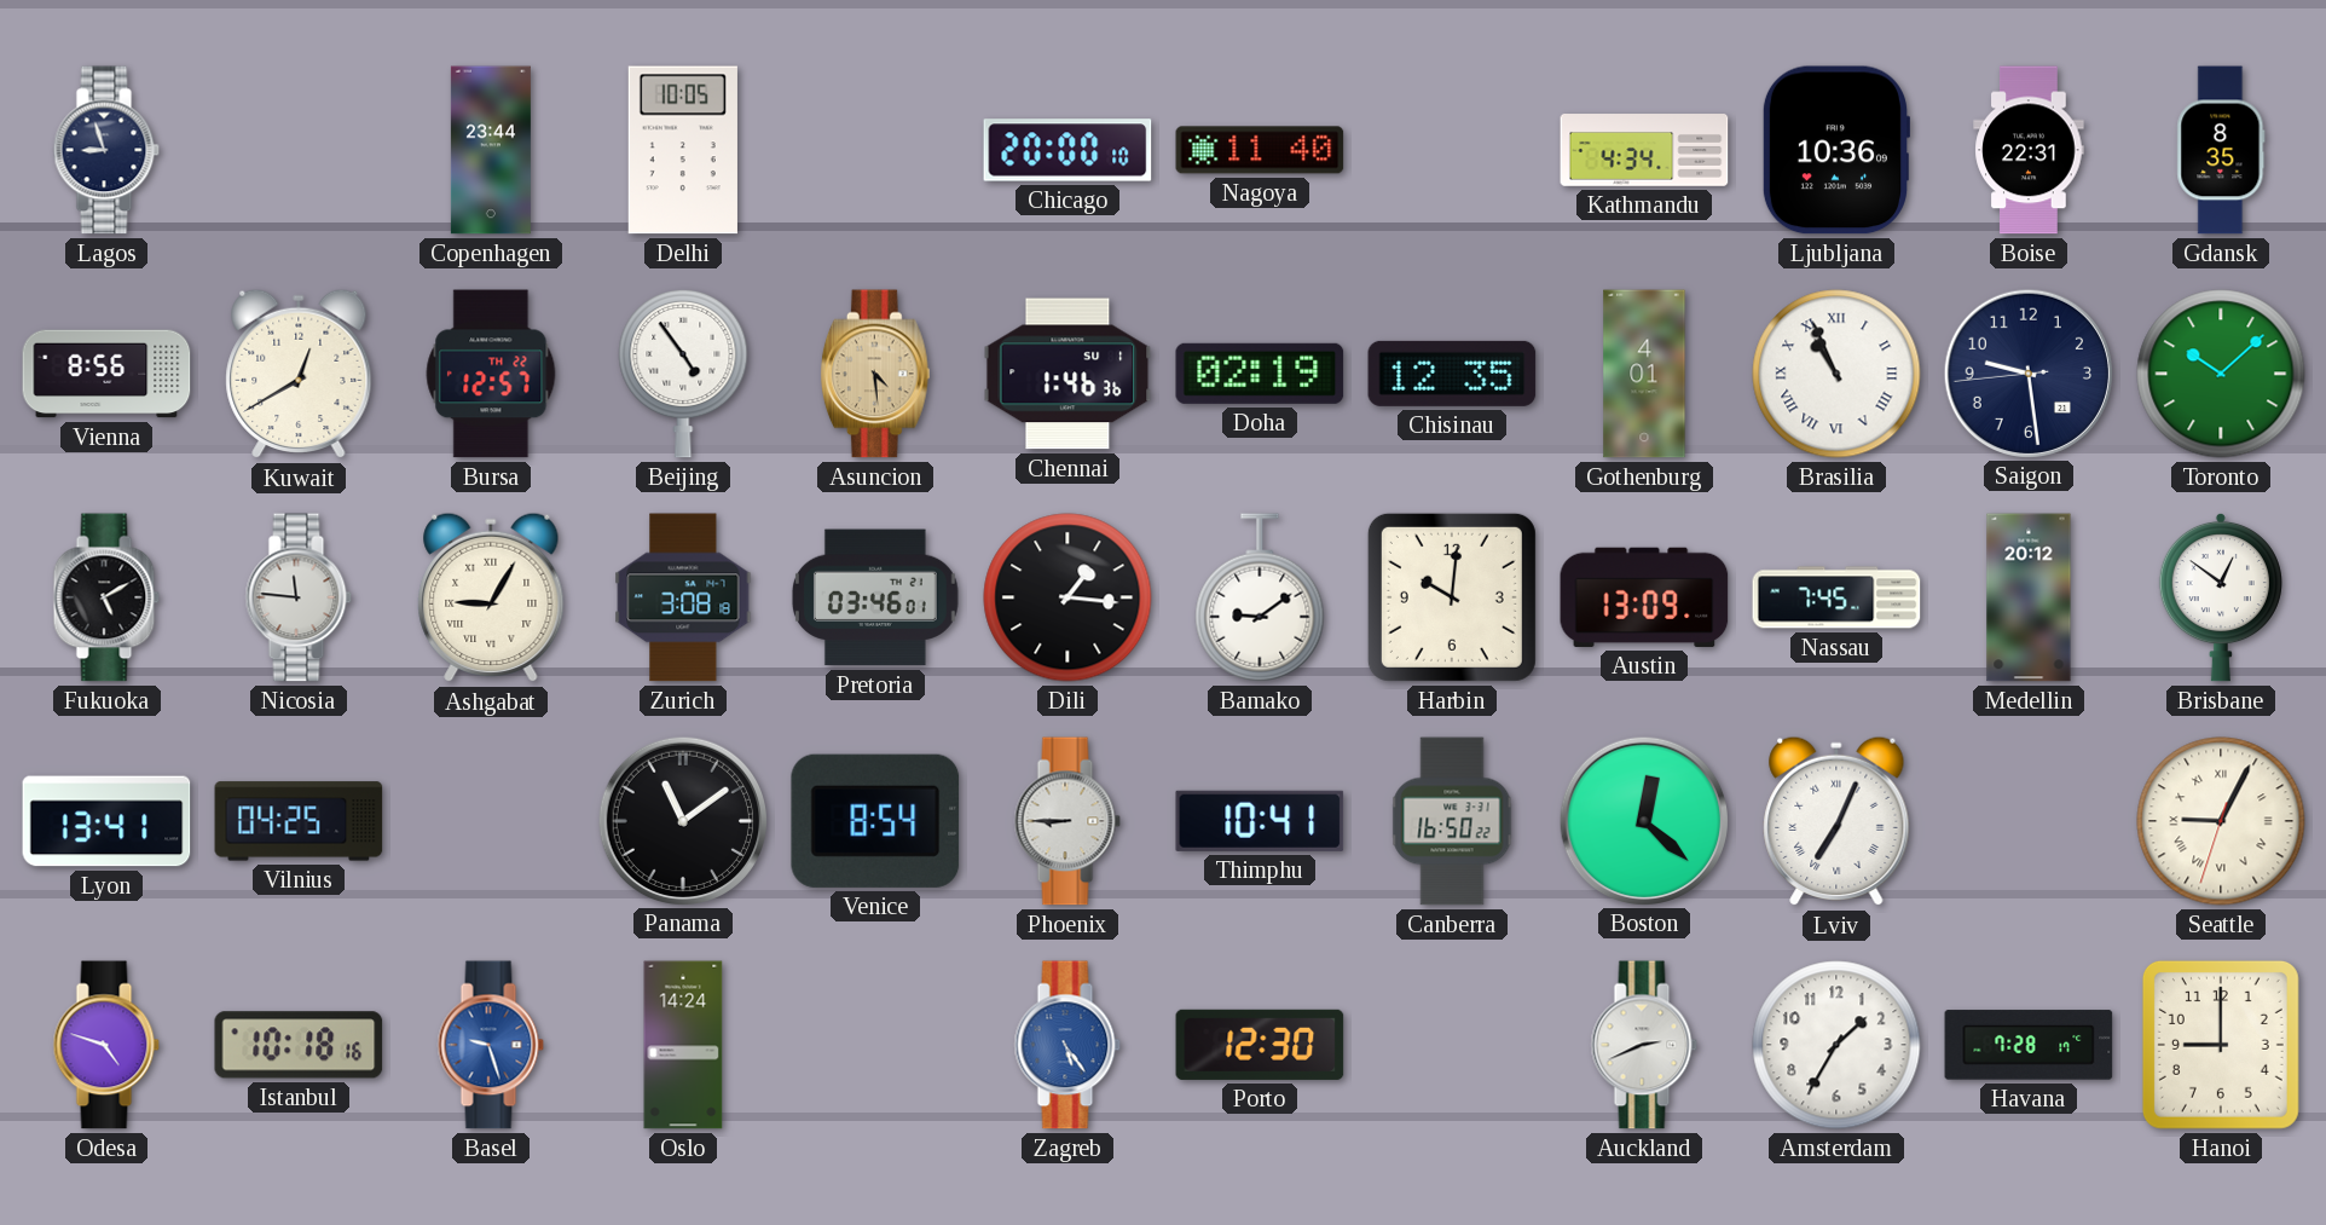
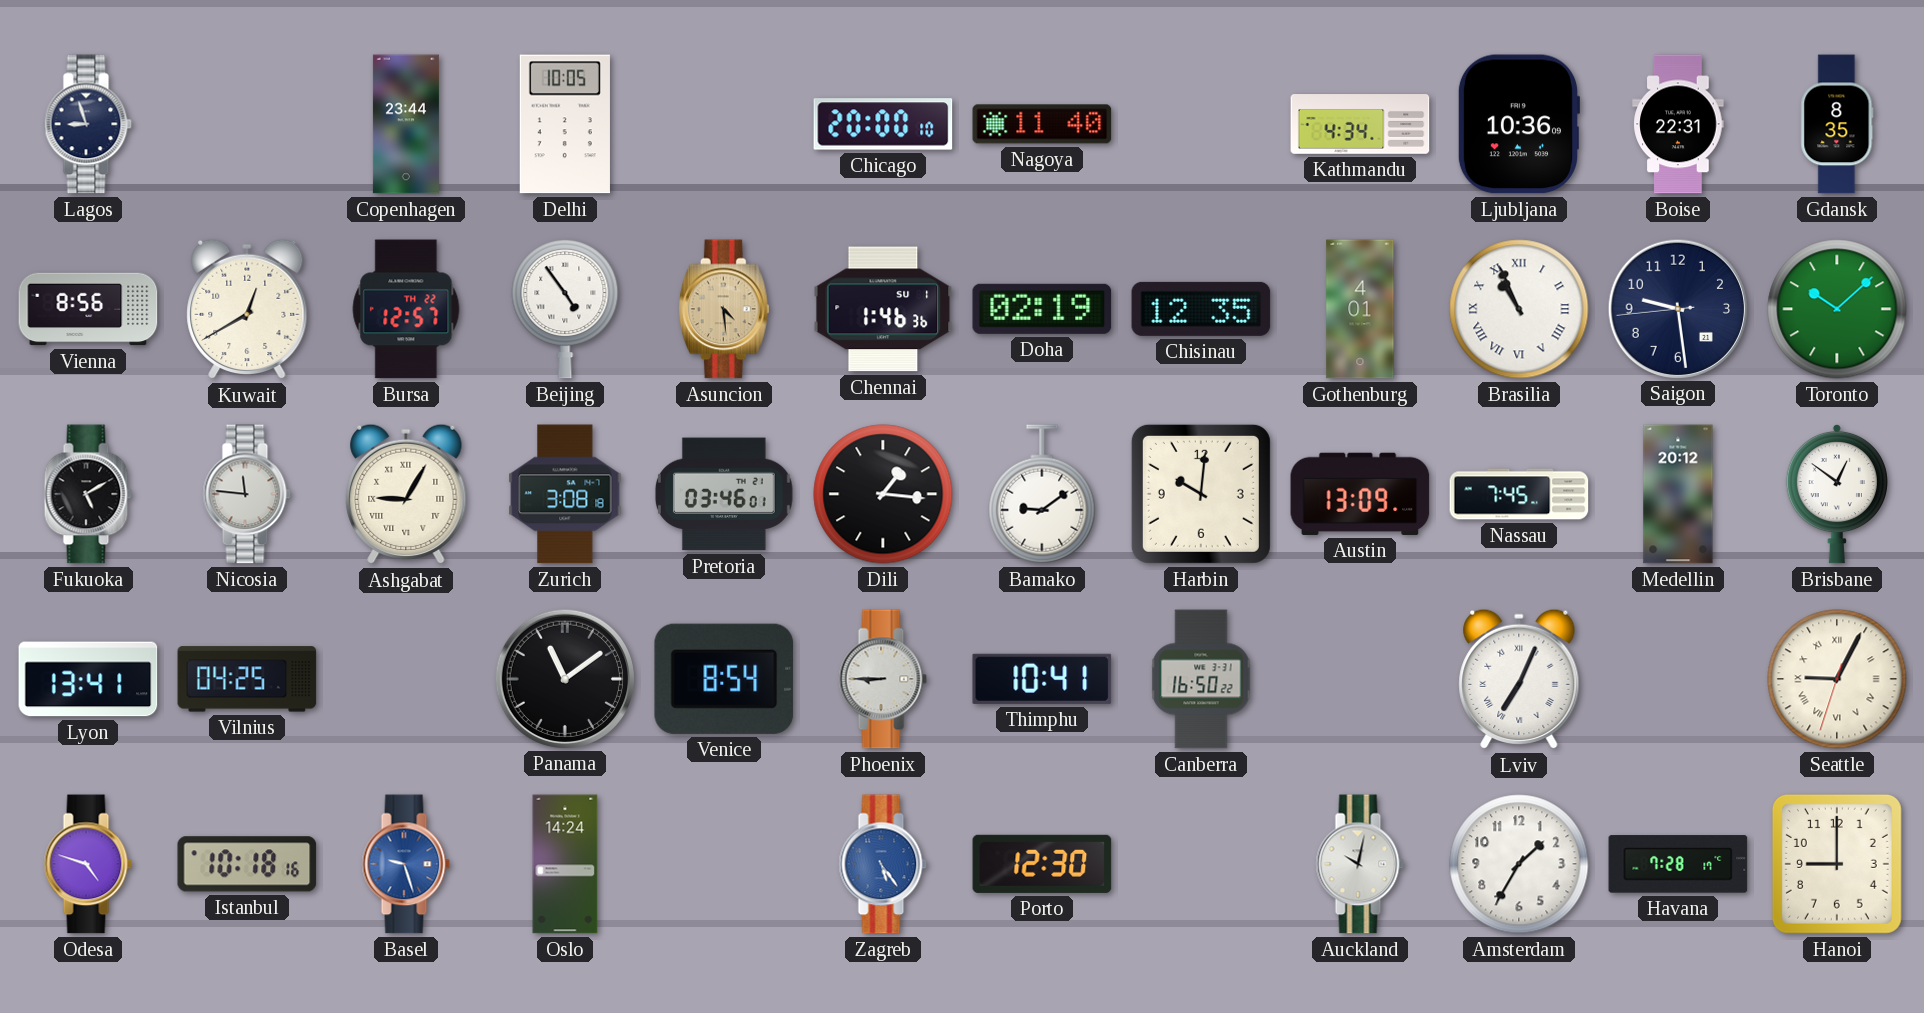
Boston: 12:22 -> none (1643, 820)
Auckland: 2:41 -> 10:02 (1360, 864)
